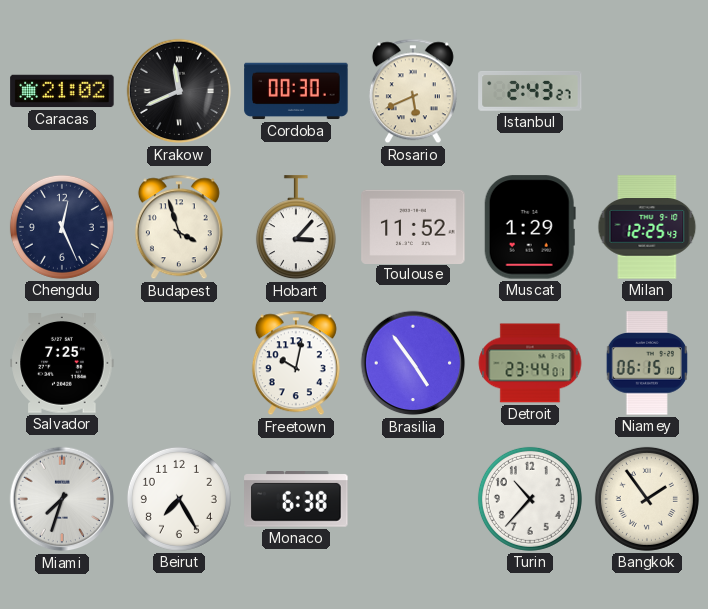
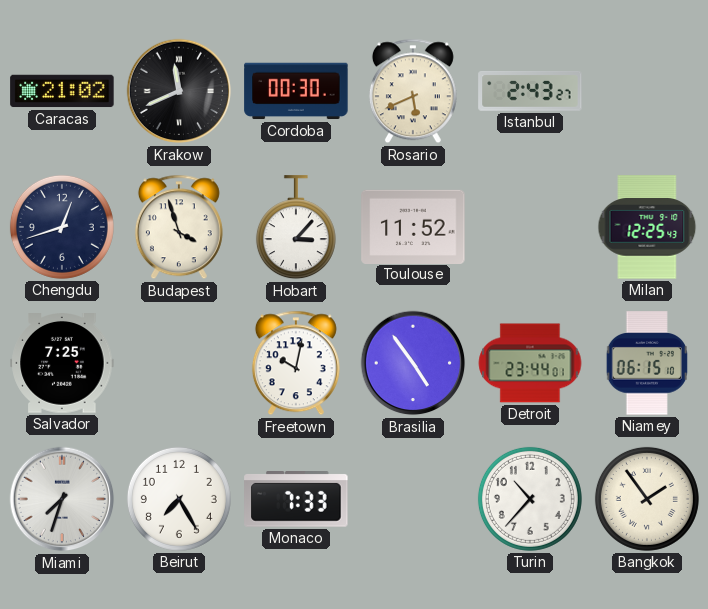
Chengdu: 12:26 -> 12:42 (62, 227)
Muscat: 1:29 -> none (530, 227)
Monaco: 6:38 -> 7:33 (296, 500)
